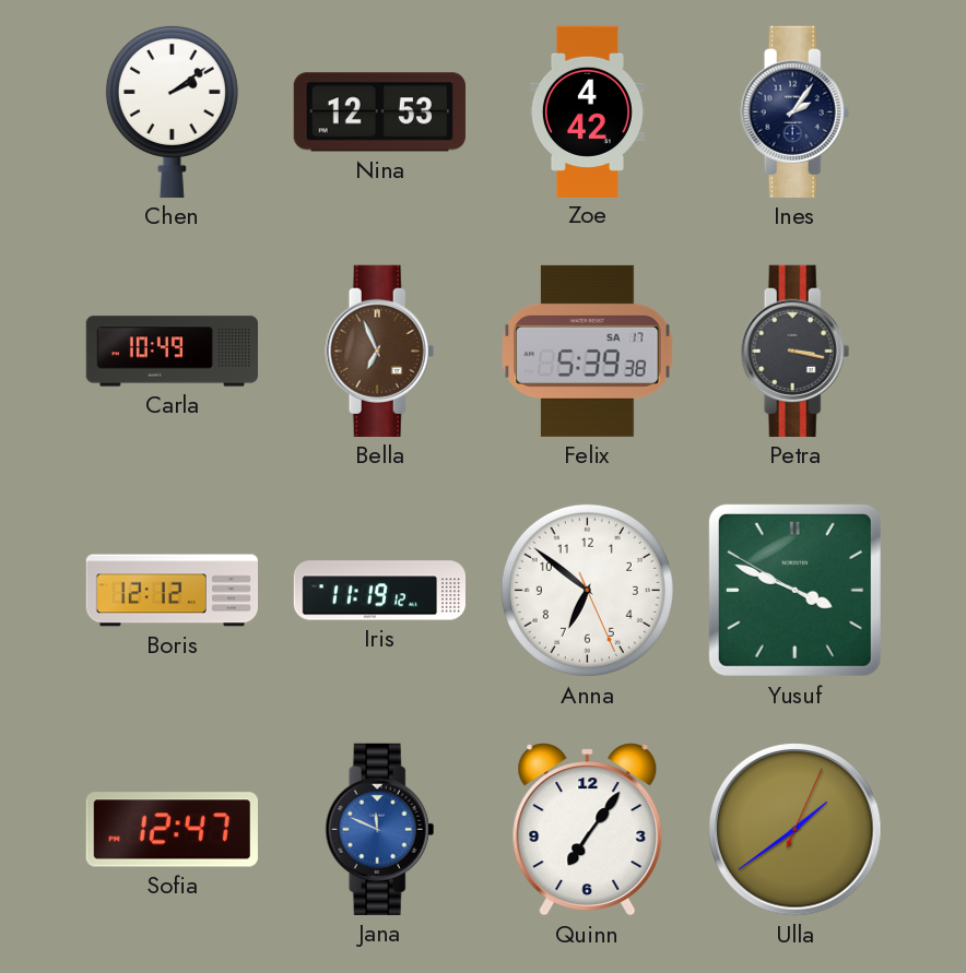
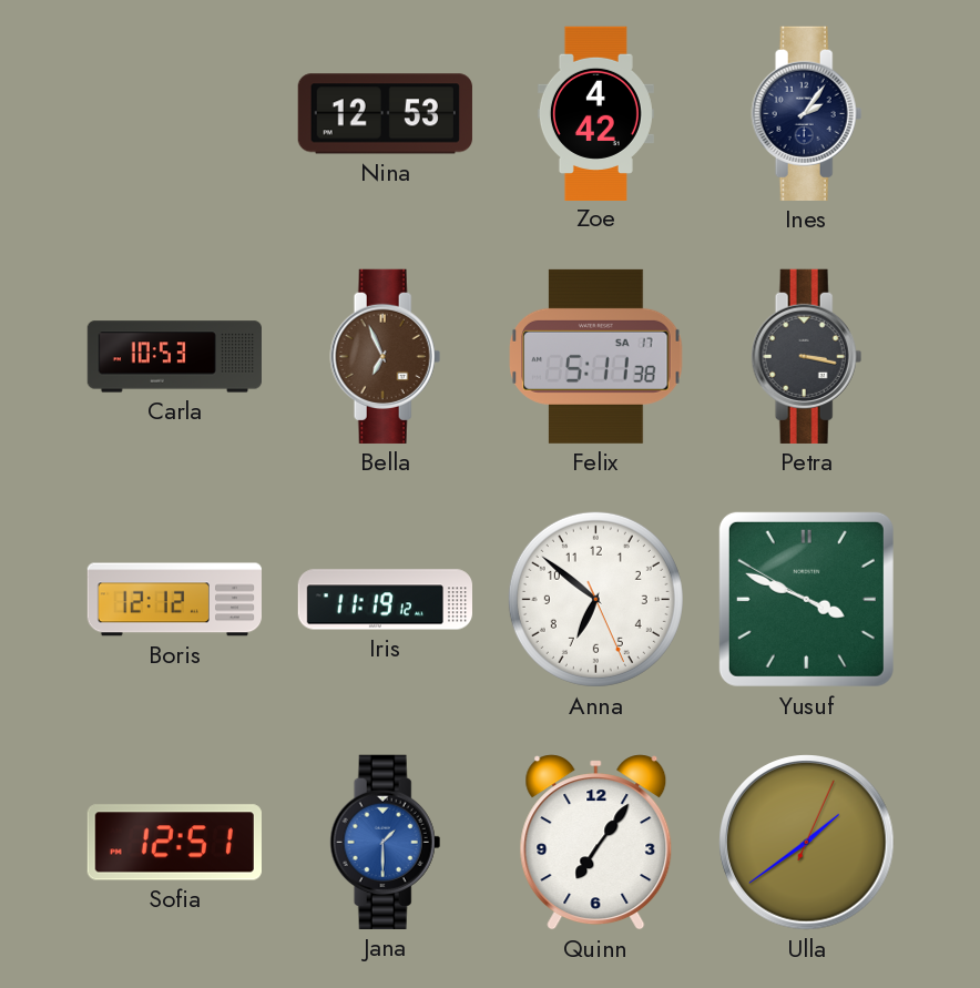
Chen: 2:09 -> none (172, 111)
Carla: 10:49 -> 10:53 (174, 357)
Felix: 5:39 -> 5:11 (596, 356)
Sofia: 12:47 -> 12:51 (174, 843)
Jana: 11:49 -> 1:30 (386, 842)
